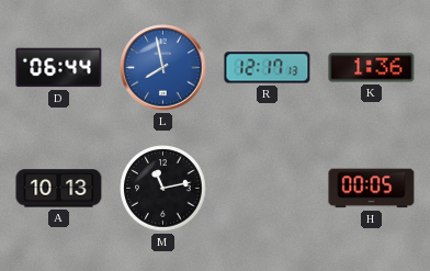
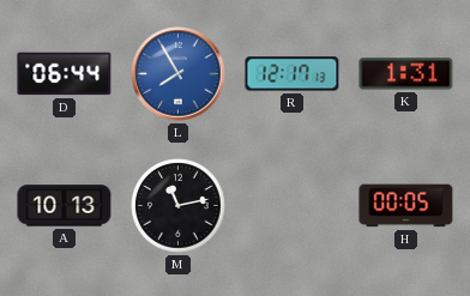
L: 7:58 -> 7:55 (179, 74)
K: 1:36 -> 1:31 (406, 74)
